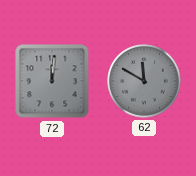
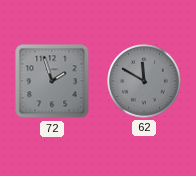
72: 12:01 -> 1:57 (52, 81)
